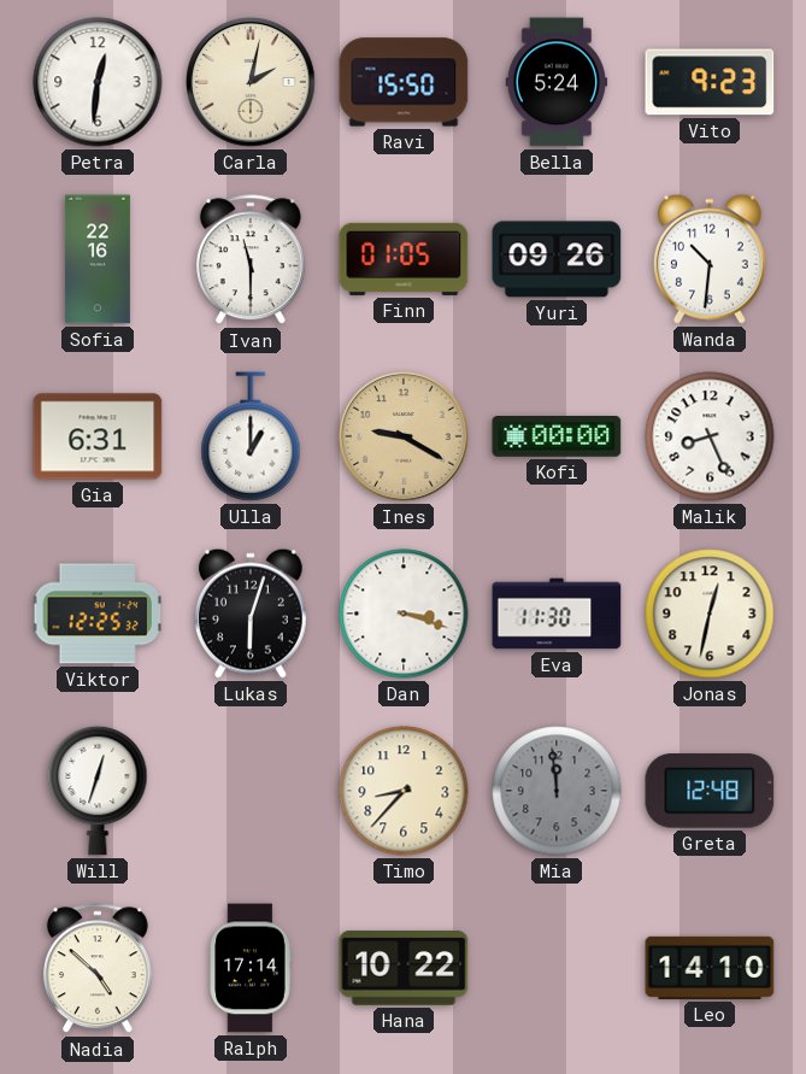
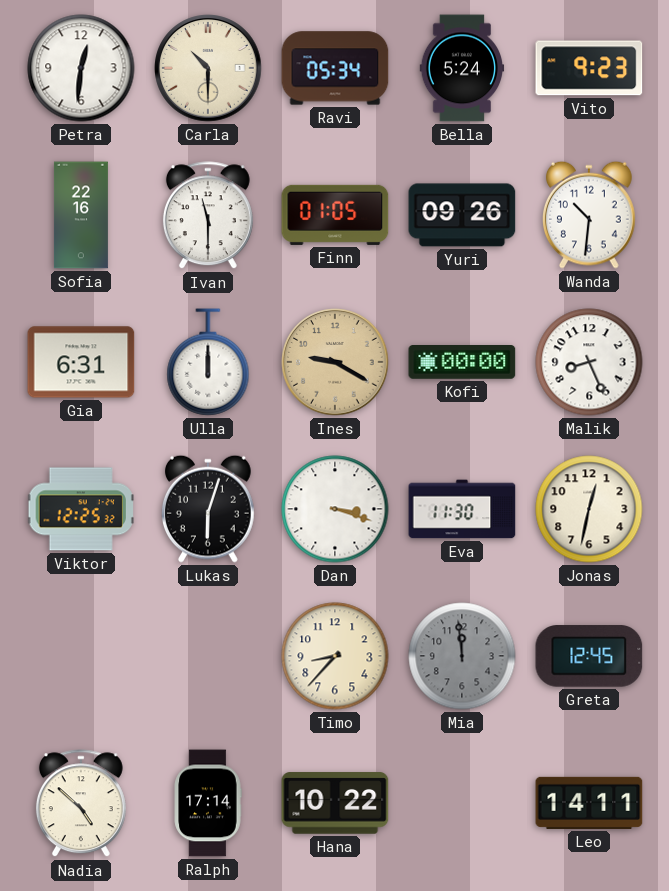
Carla: 2:02 -> 10:30 (208, 68)
Ravi: 15:50 -> 05:34 (335, 68)
Ulla: 1:00 -> 12:00 (208, 362)
Will: 12:33 -> none (98, 791)
Greta: 12:48 -> 12:45 (589, 656)
Leo: 14:10 -> 14:11 (589, 803)
